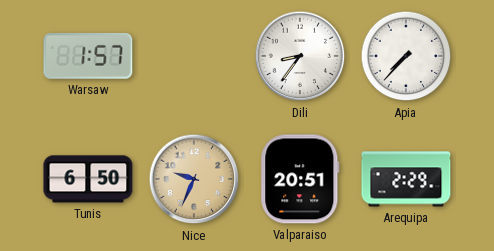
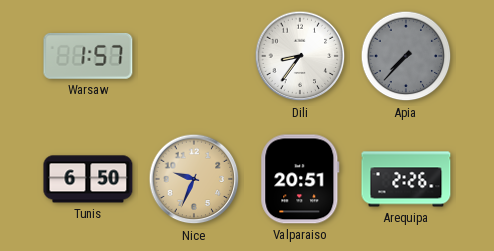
Apia dial: white -> grey (406, 56)
Arequipa: 2:29 -> 2:26 (406, 179)
